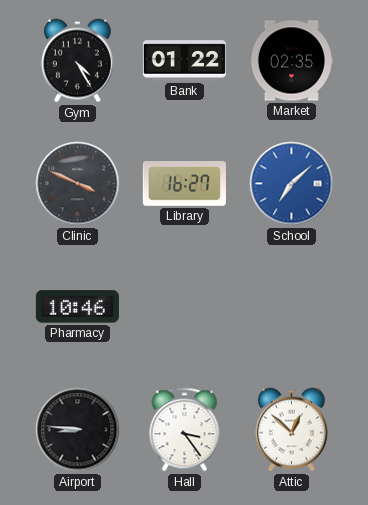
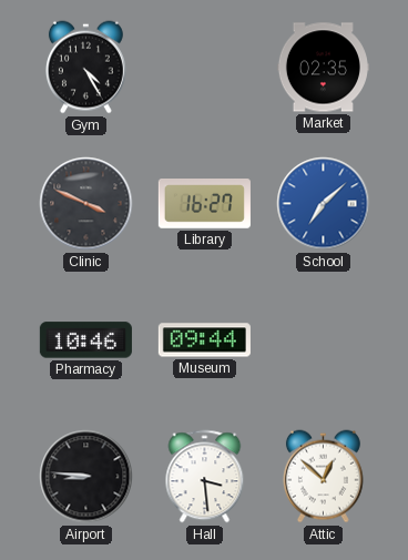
Bank: 01:22 -> none (184, 61)
Museum: none -> 09:44 (204, 340)
Hall: 3:24 -> 3:29 (205, 477)
